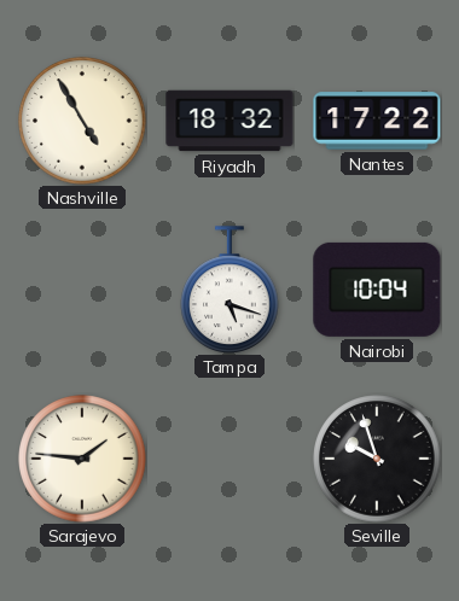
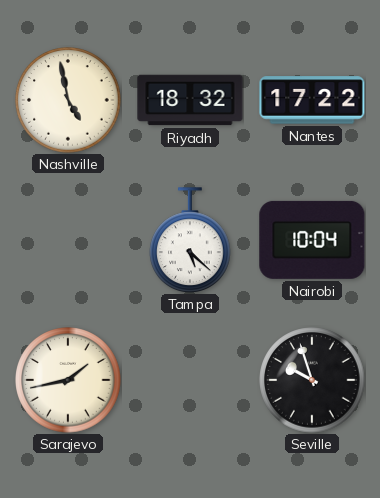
Nashville: 4:55 -> 4:58 (68, 100)
Tampa: 5:18 -> 5:22 (191, 240)
Sarajevo: 1:46 -> 1:43 (68, 380)
